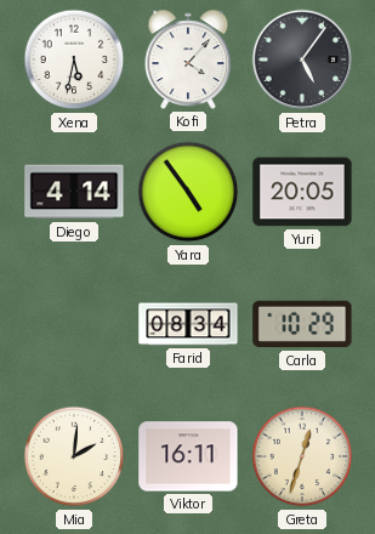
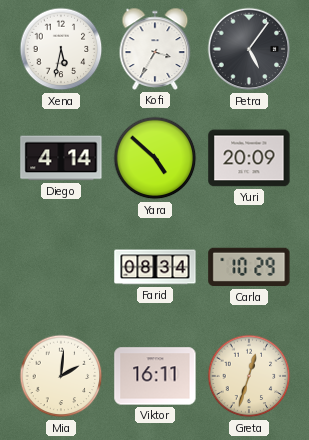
Kofi: 4:07 -> 3:35 (155, 49)
Yara: 4:54 -> 4:52 (155, 158)
Yuri: 20:05 -> 20:09 (249, 158)
